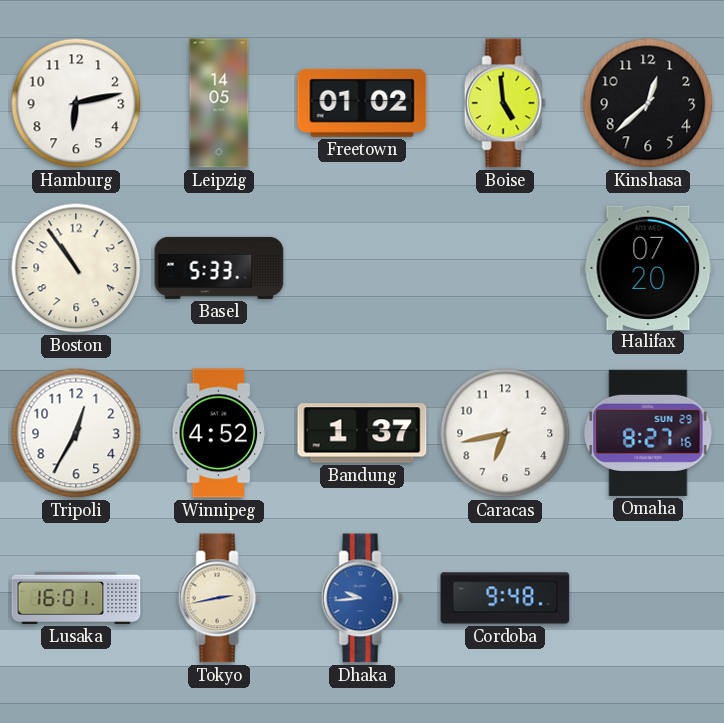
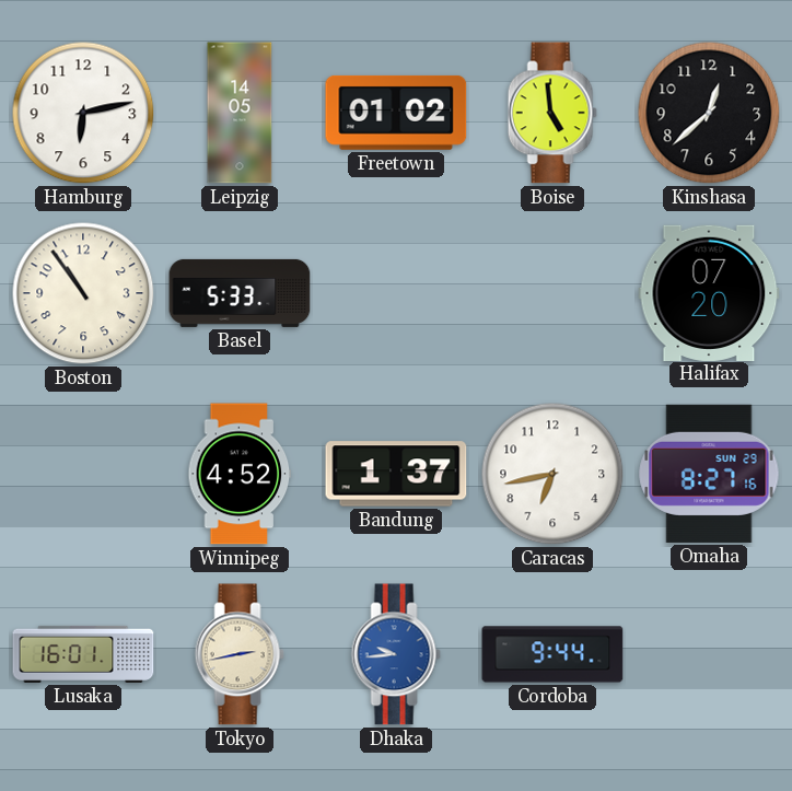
Tripoli: 12:35 -> none (76, 433)
Cordoba: 9:48 -> 9:44 (552, 654)
